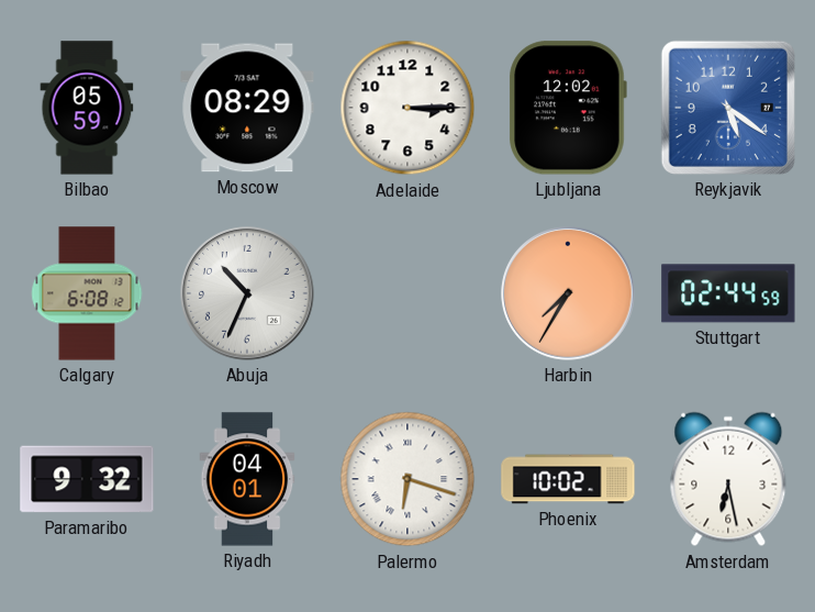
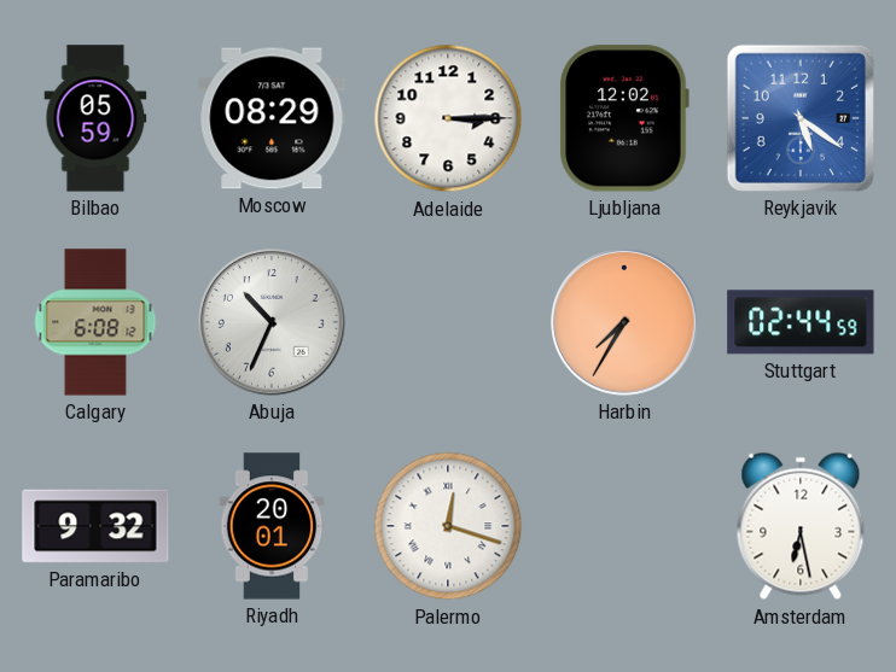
Riyadh: 04:01 -> 20:01 (272, 526)
Palermo: 6:18 -> 12:18 (448, 526)
Phoenix: 10:02 -> none (568, 479)
